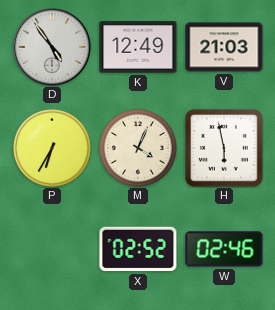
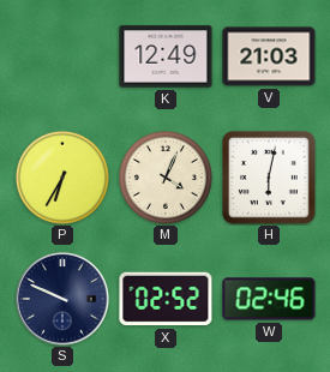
D: 4:54 -> none (52, 47)
H: 5:58 -> 6:02 (270, 179)
S: none -> 9:49 (62, 299)
